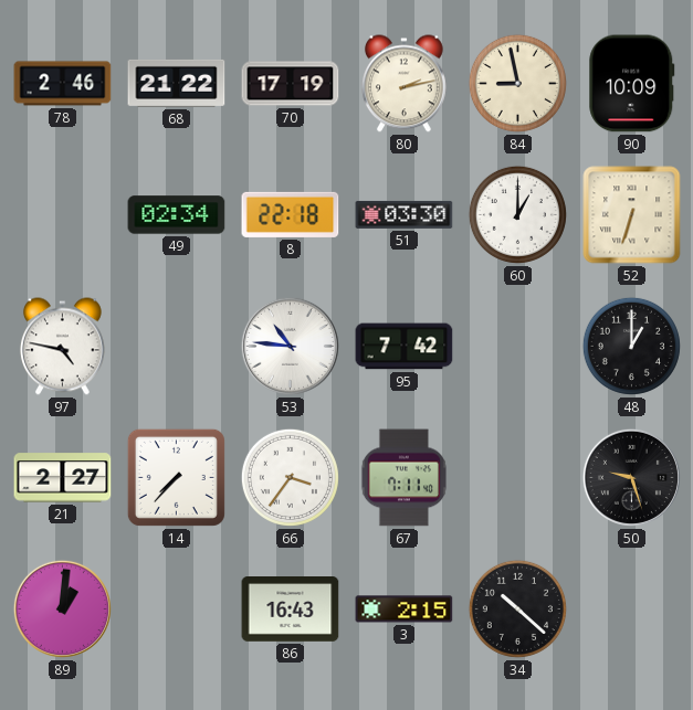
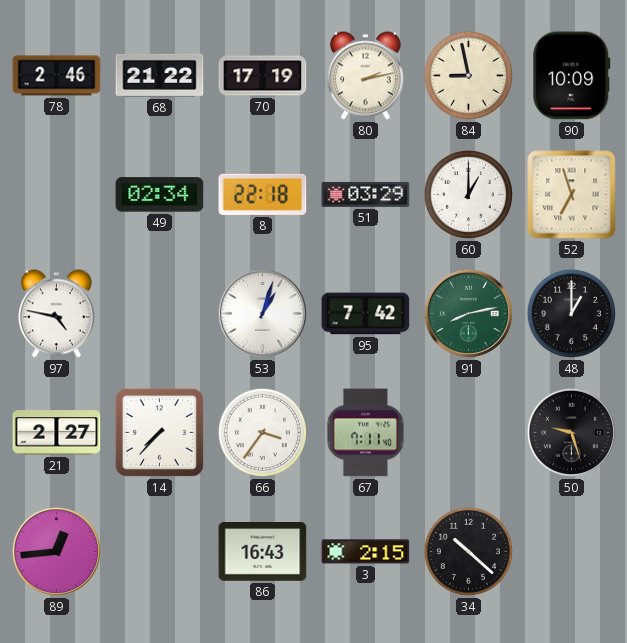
51: 03:30 -> 03:29 (366, 194)
52: 6:33 -> 6:57 (572, 195)
53: 10:46 -> 1:03 (262, 313)
91: none -> 8:13 (468, 313)
89: 1:01 -> 12:44 (56, 551)
